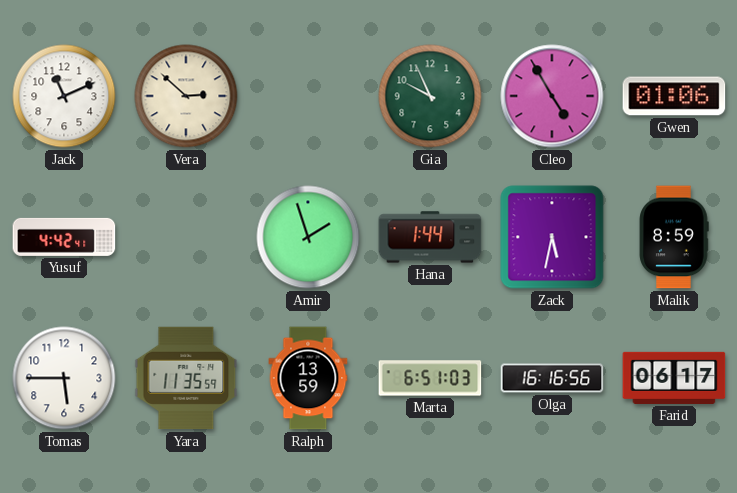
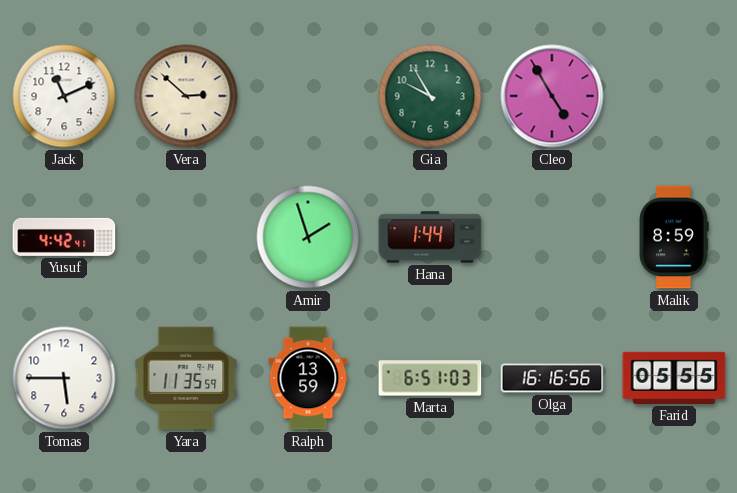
Gia: 9:56 -> 9:55 (430, 96)
Gwen: 01:06 -> none (674, 96)
Zack: 5:32 -> none (552, 237)
Farid: 06:17 -> 05:55 (674, 378)
